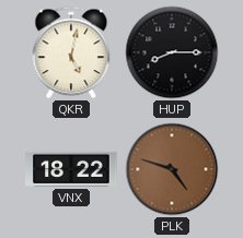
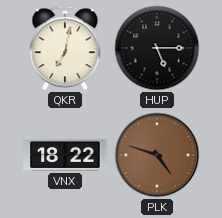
QKR: 5:02 -> 7:02 (65, 48)
HUP: 8:15 -> 5:15 (157, 48)
